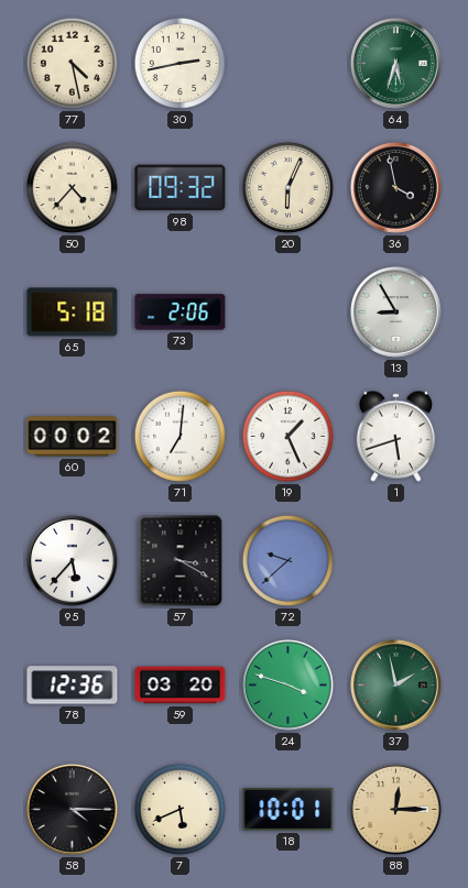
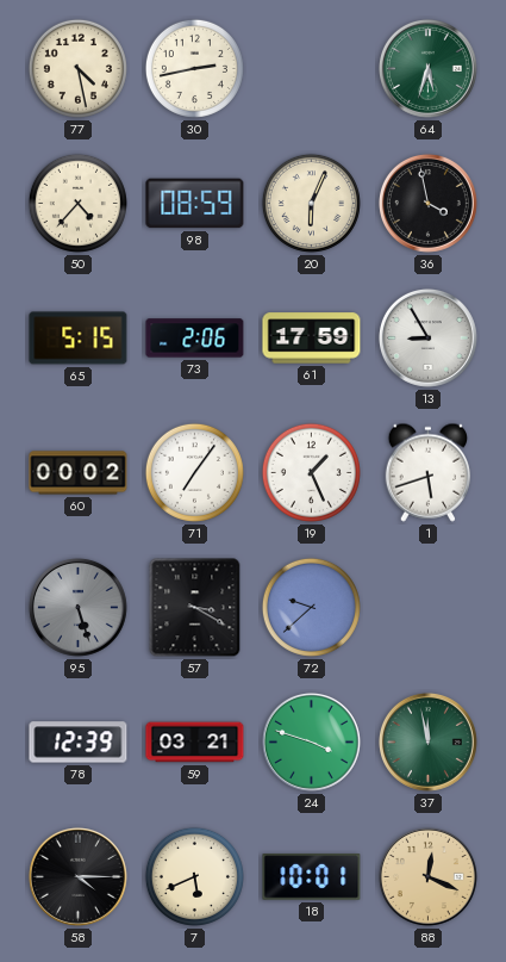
98: 09:32 -> 08:59 (195, 204)
65: 5:18 -> 5:15 (79, 339)
61: none -> 17:59 (312, 339)
71: 7:01 -> 7:06 (194, 472)
95: 5:37 -> 5:27 (77, 607)
95 dial: white -> grey (77, 607)
78: 12:36 -> 12:39 (79, 743)
59: 03:20 -> 03:21 (195, 743)
37: 1:58 -> 11:58 (427, 741)
88: 12:15 -> 12:19 (427, 876)
